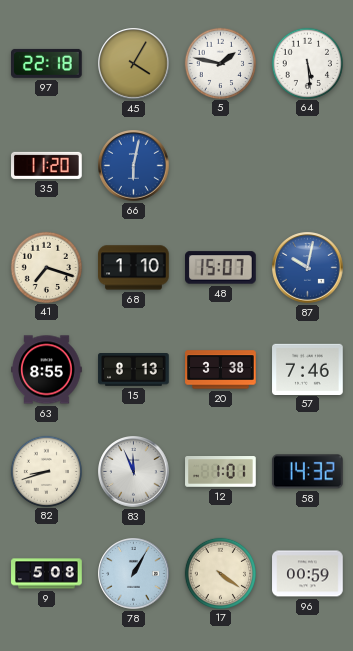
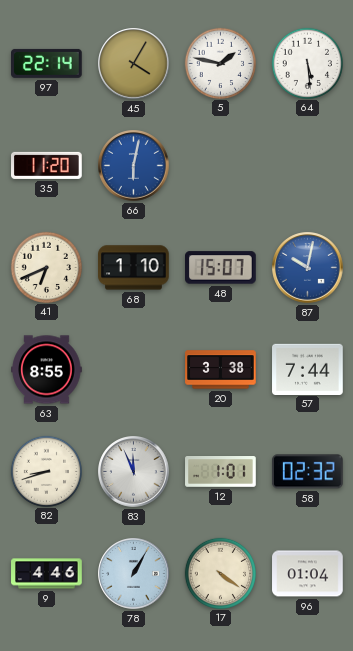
97: 22:18 -> 22:14 (47, 63)
41: 7:18 -> 6:41 (46, 267)
15: 8:13 -> none (134, 370)
57: 7:46 -> 7:44 (308, 369)
58: 14:32 -> 02:32 (307, 472)
9: 5:08 -> 4:46 (47, 574)
96: 00:59 -> 01:04 (308, 574)
